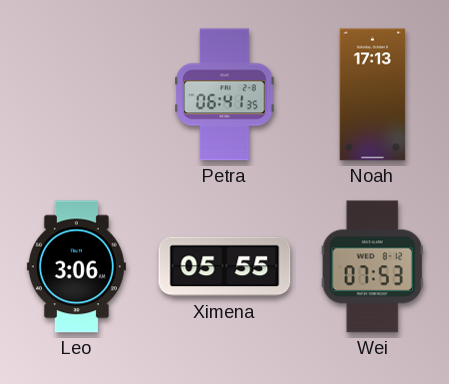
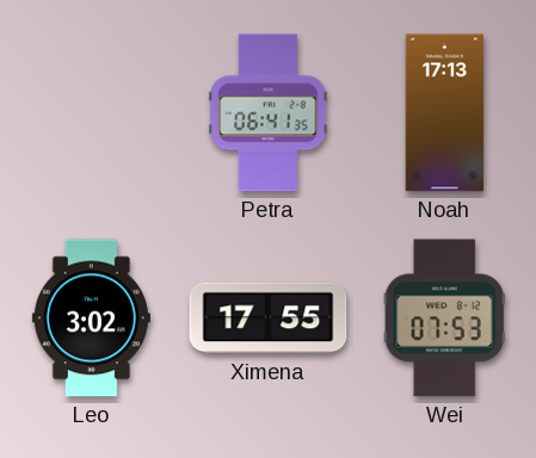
Leo: 3:06 -> 3:02 (91, 318)
Ximena: 05:55 -> 17:55 (269, 318)
